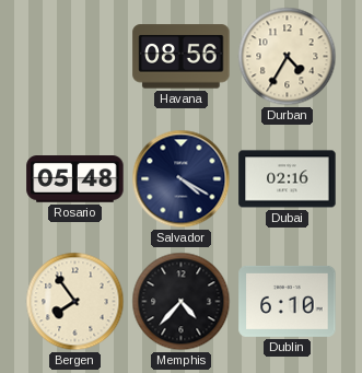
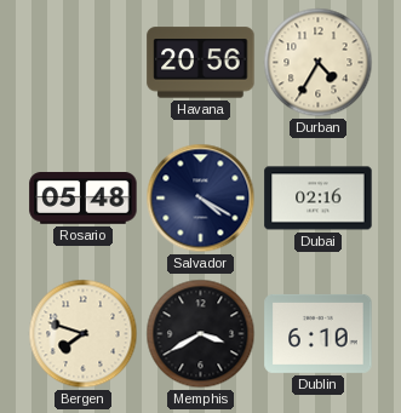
Havana: 08:56 -> 20:56 (201, 63)
Bergen: 7:54 -> 7:48 (84, 334)
Memphis: 4:37 -> 3:40 (201, 334)
